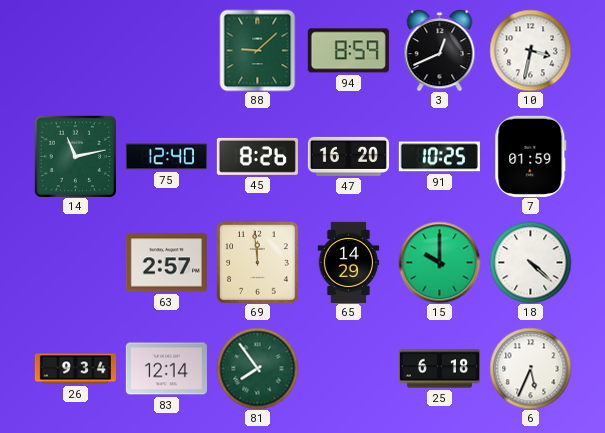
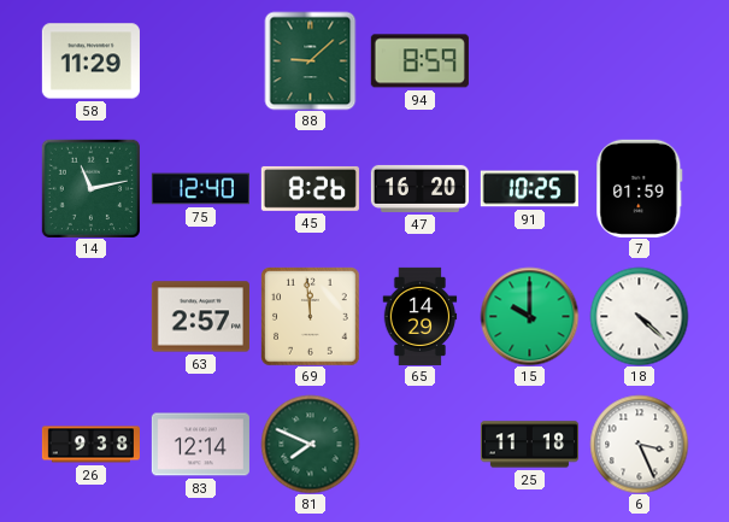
58: none -> 11:29 (90, 61)
3: 12:41 -> none (440, 50)
10: 3:32 -> none (530, 50)
26: 9:34 -> 9:38 (90, 445)
81: 7:54 -> 7:49 (310, 444)
25: 6:18 -> 11:18 (529, 445)
6: 5:34 -> 3:26 (639, 444)
